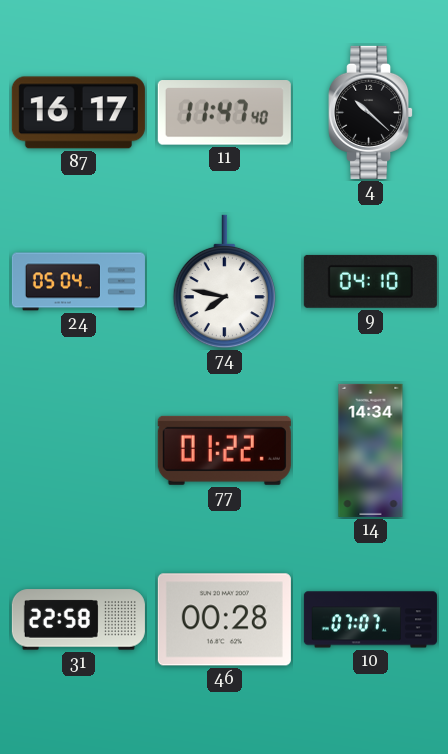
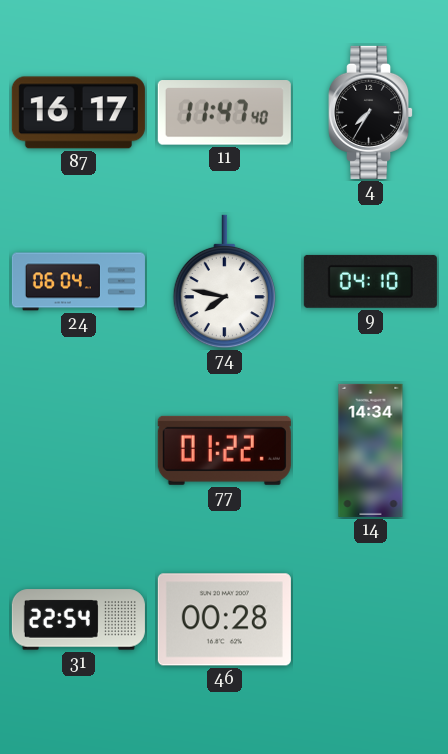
4: 10:22 -> 7:35 (371, 112)
24: 05:04 -> 06:04 (78, 282)
31: 22:58 -> 22:54 (78, 620)
10: 07:07 -> none (370, 620)
